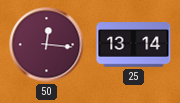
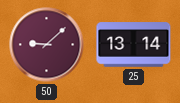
50: 12:16 -> 9:08 (47, 45)
